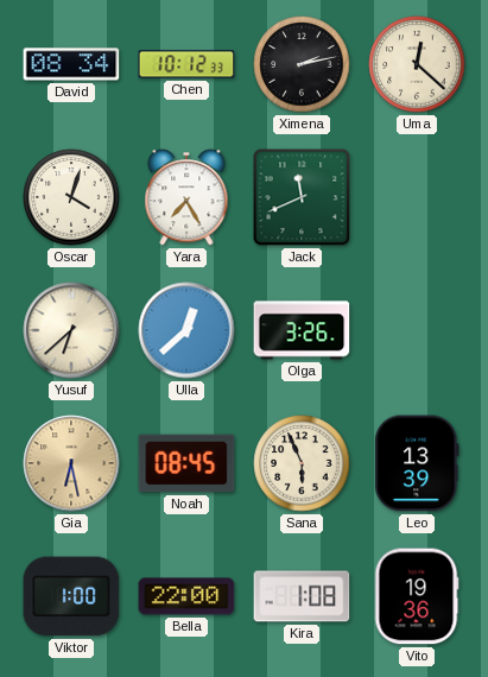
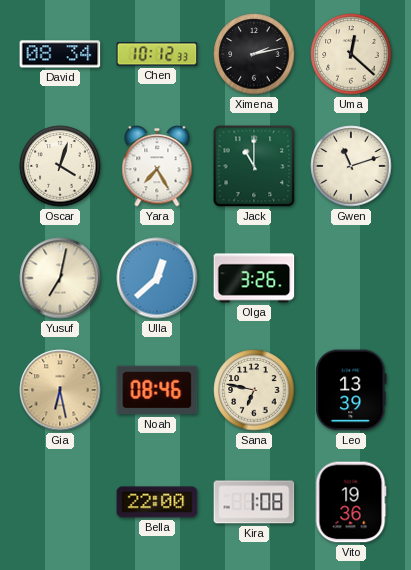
Jack: 11:41 -> 11:00 (254, 166)
Gwen: none -> 11:12 (351, 166)
Yusuf: 6:38 -> 7:02 (60, 278)
Noah: 08:45 -> 08:46 (157, 390)
Sana: 5:56 -> 6:47 (254, 390)
Viktor: 1:00 -> none (71, 596)
